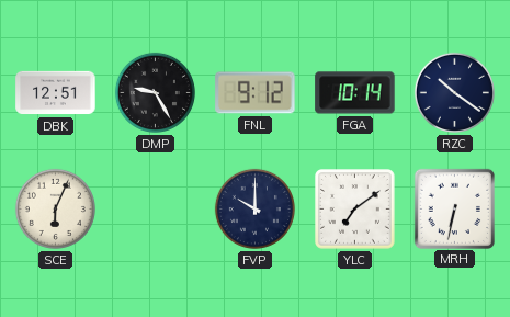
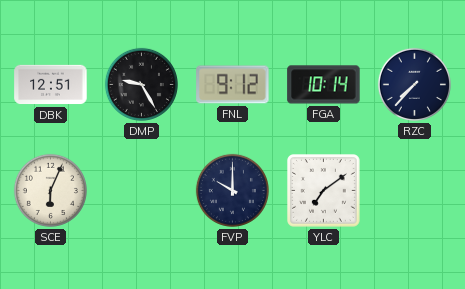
RZC: 10:21 -> 7:37 (414, 84)
MRH: 6:32 -> none (454, 208)
